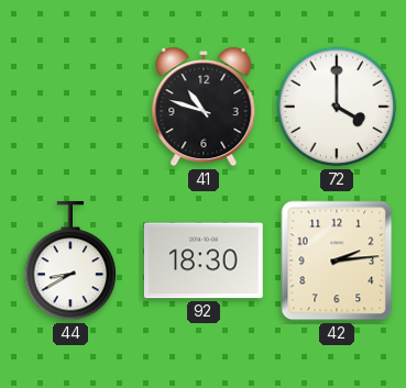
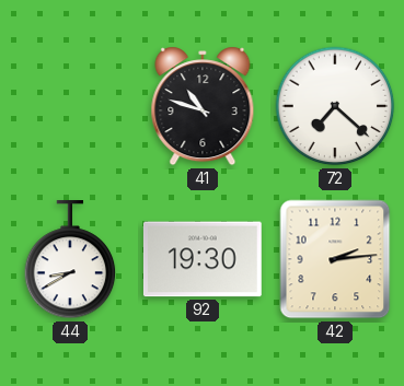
72: 4:00 -> 7:22 (335, 106)
92: 18:30 -> 19:30 (203, 259)
